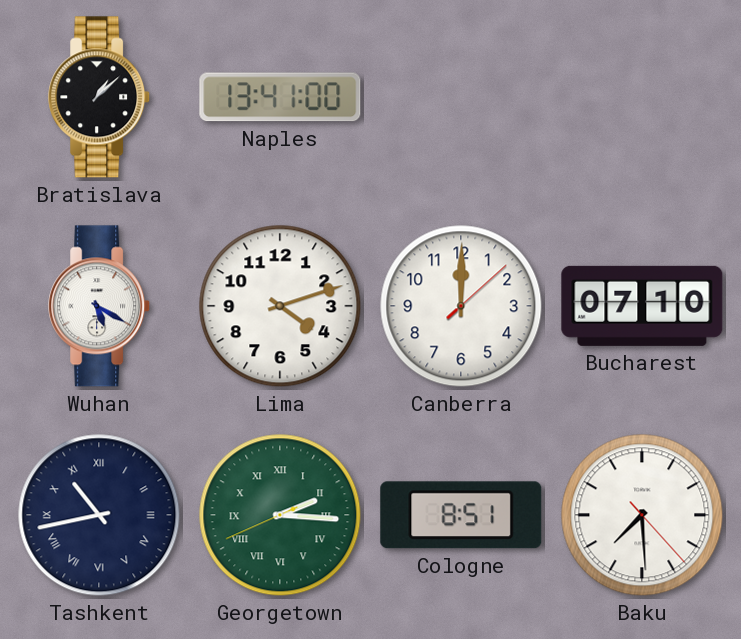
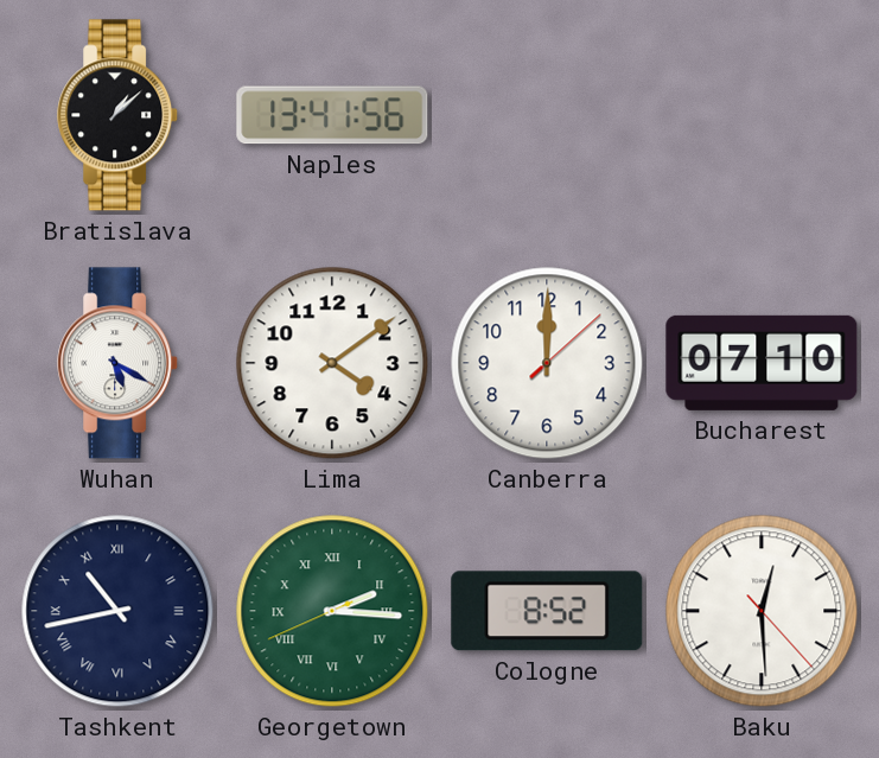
Naples: 13:41:00 -> 13:41:56 (332, 115)
Lima: 4:12 -> 4:09 (332, 363)
Cologne: 8:51 -> 8:52 (547, 611)
Baku: 7:29 -> 12:29 (762, 611)
